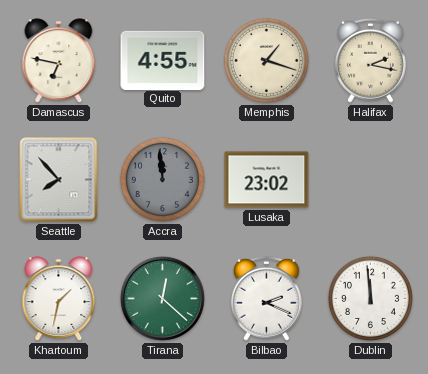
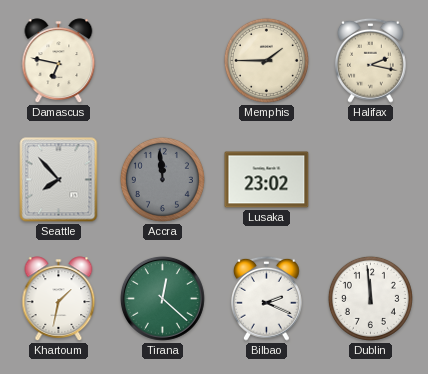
Quito: 4:55 -> none (163, 60)
Memphis: 1:18 -> 1:45 (266, 60)
